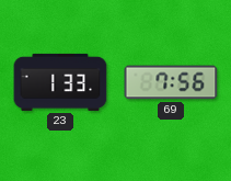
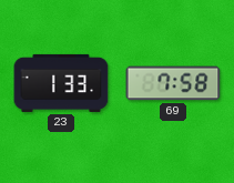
69: 7:56 -> 7:58 (173, 83)
